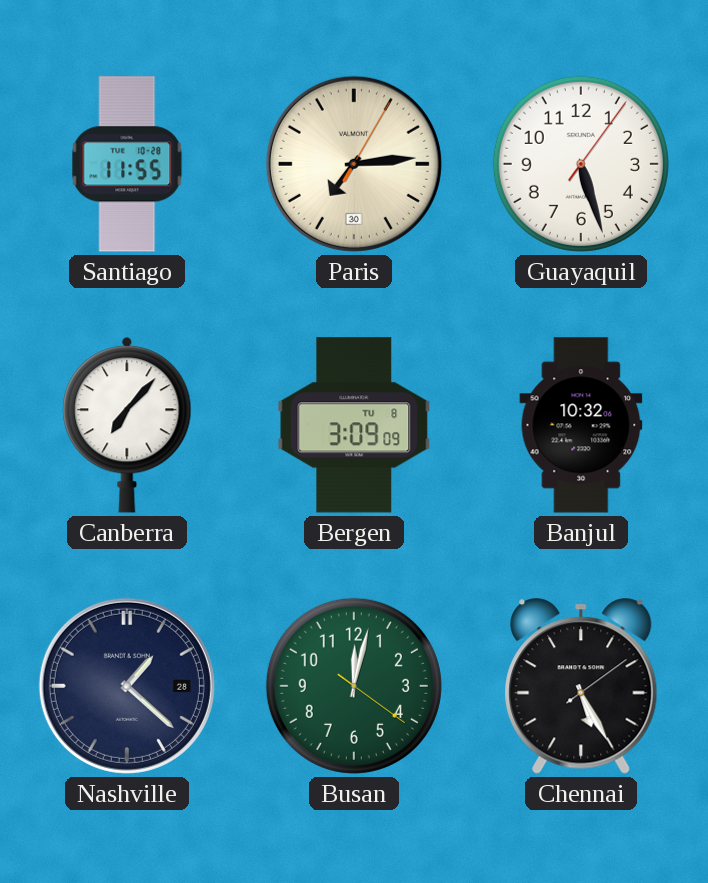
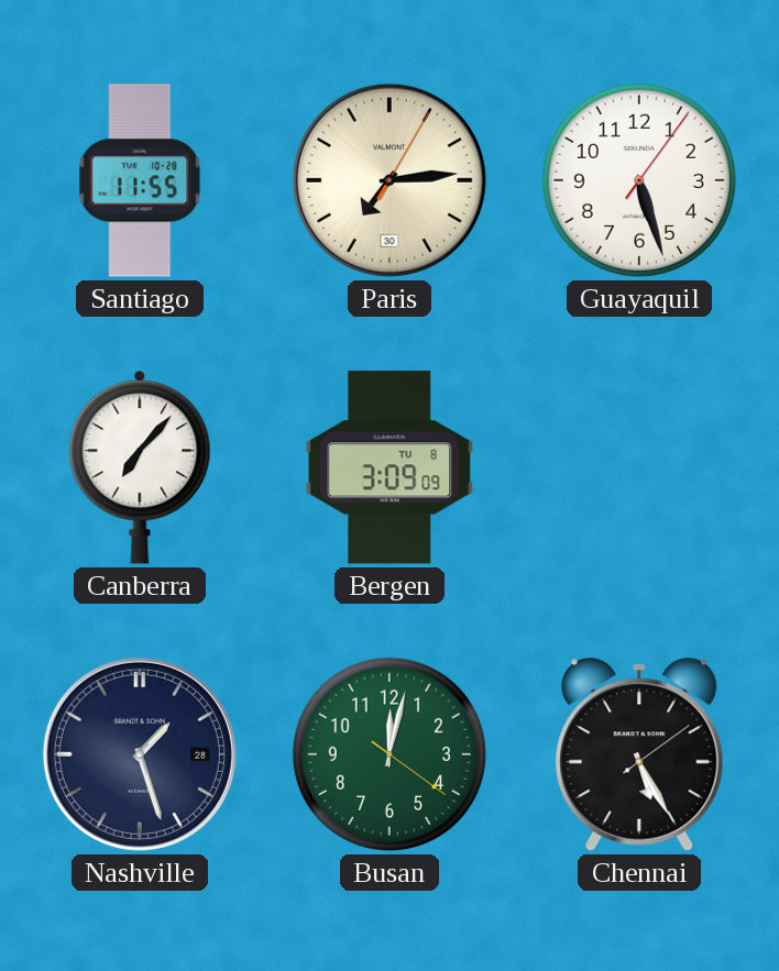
Banjul: 10:32 -> none (581, 425)
Nashville: 1:22 -> 1:27 (140, 754)
